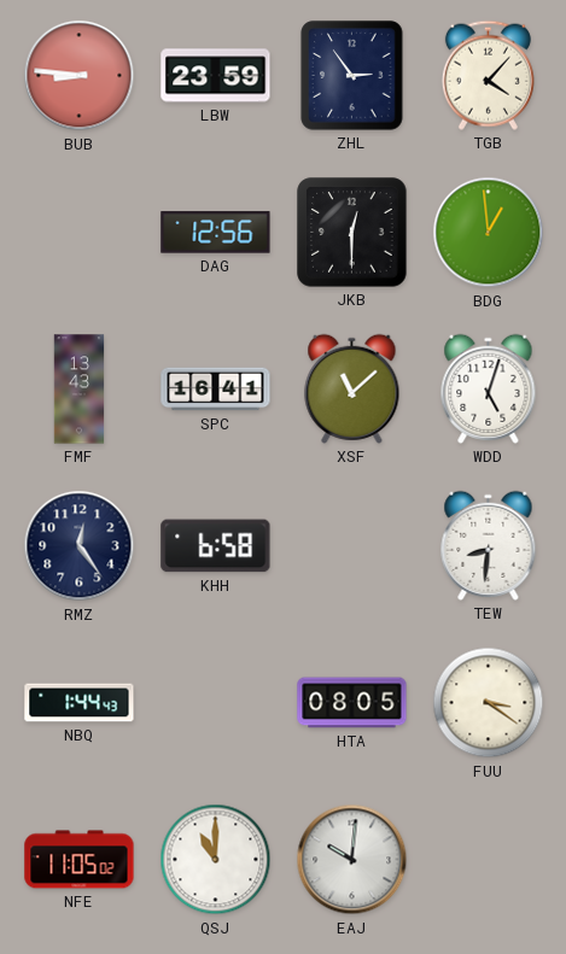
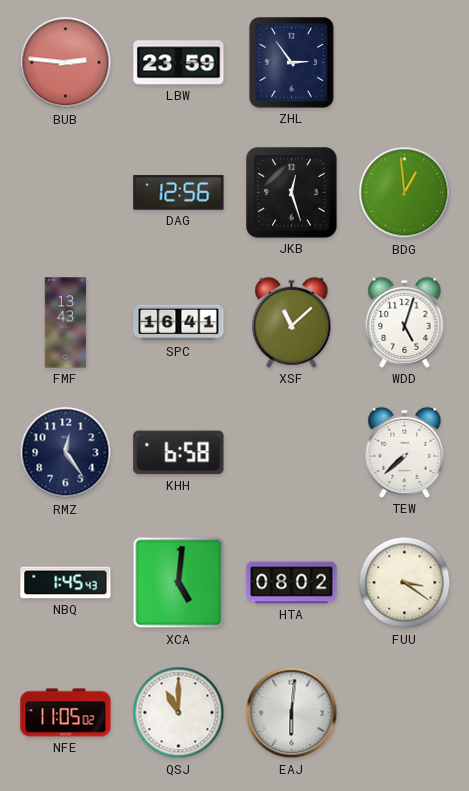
BUB: 8:46 -> 2:46 (66, 63)
TGB: 4:07 -> none (488, 75)
JKB: 12:30 -> 12:27 (292, 193)
TEW: 8:31 -> 7:38 (405, 452)
NBQ: 1:44 -> 1:45 (66, 583)
XCA: none -> 5:01 (179, 583)
HTA: 08:05 -> 08:02 (292, 583)
EAJ: 10:01 -> 6:01 (292, 713)
